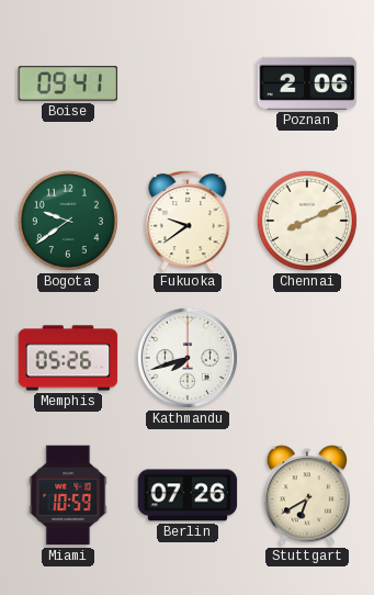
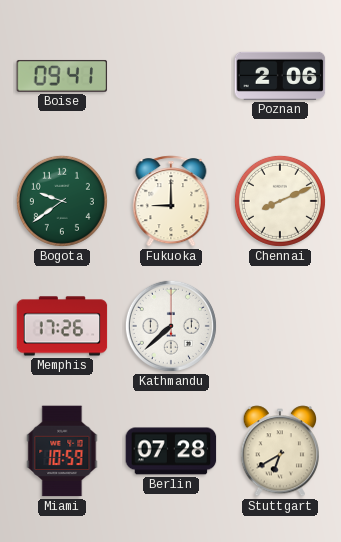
Fukuoka: 9:39 -> 9:00 (171, 201)
Memphis: 05:26 -> 17:26 (62, 326)
Kathmandu: 7:42 -> 7:38 (171, 326)
Berlin: 07:26 -> 07:28 (171, 451)
